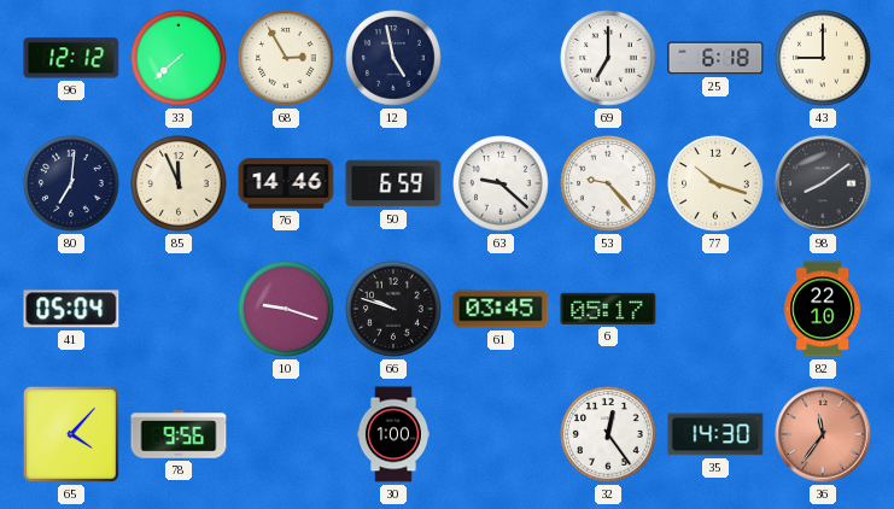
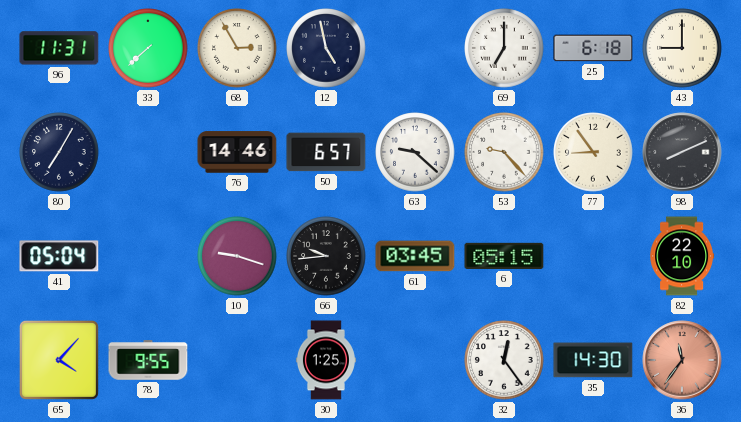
96: 12:12 -> 11:31 (59, 48)
80: 7:01 -> 7:05 (59, 152)
85: 11:56 -> none (179, 183)
50: 6:59 -> 6:57 (326, 152)
77: 10:18 -> 8:54 (593, 152)
98: 8:09 -> 8:11 (682, 152)
66: 9:48 -> 9:44 (326, 256)
6: 05:17 -> 05:15 (504, 256)
78: 9:56 -> 9:55 (148, 360)
30: 1:00 -> 1:25 (326, 360)
